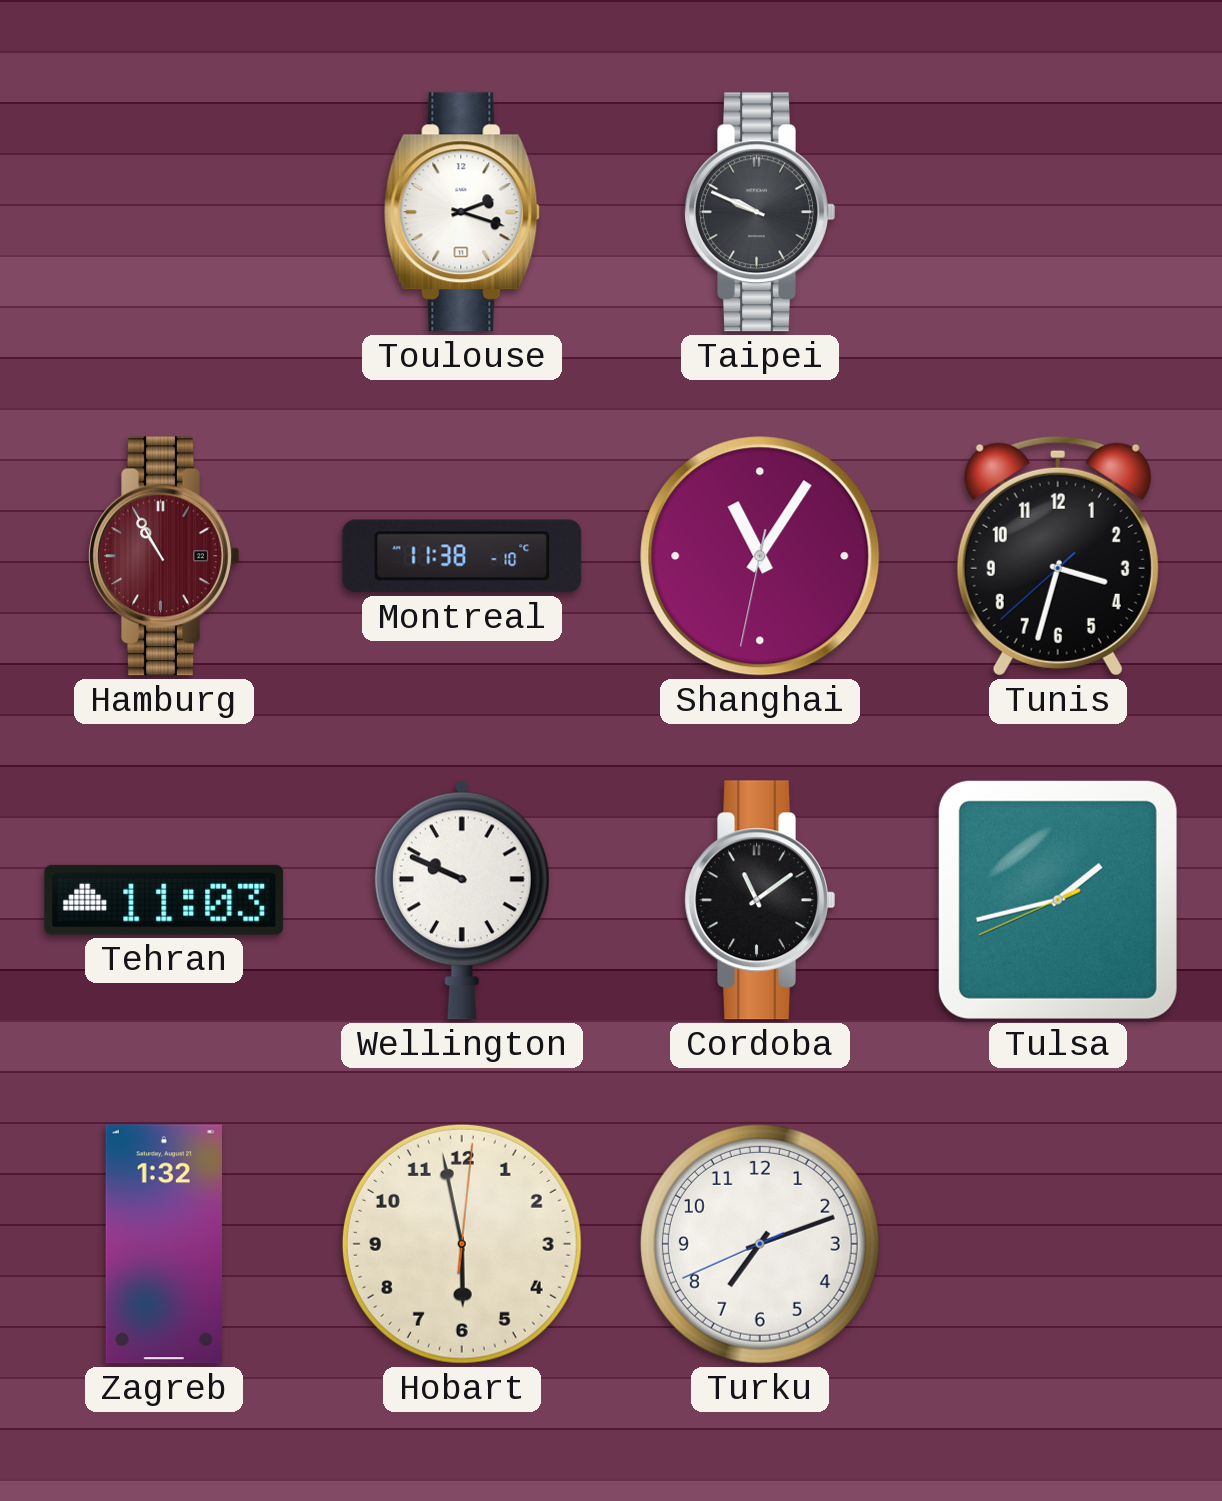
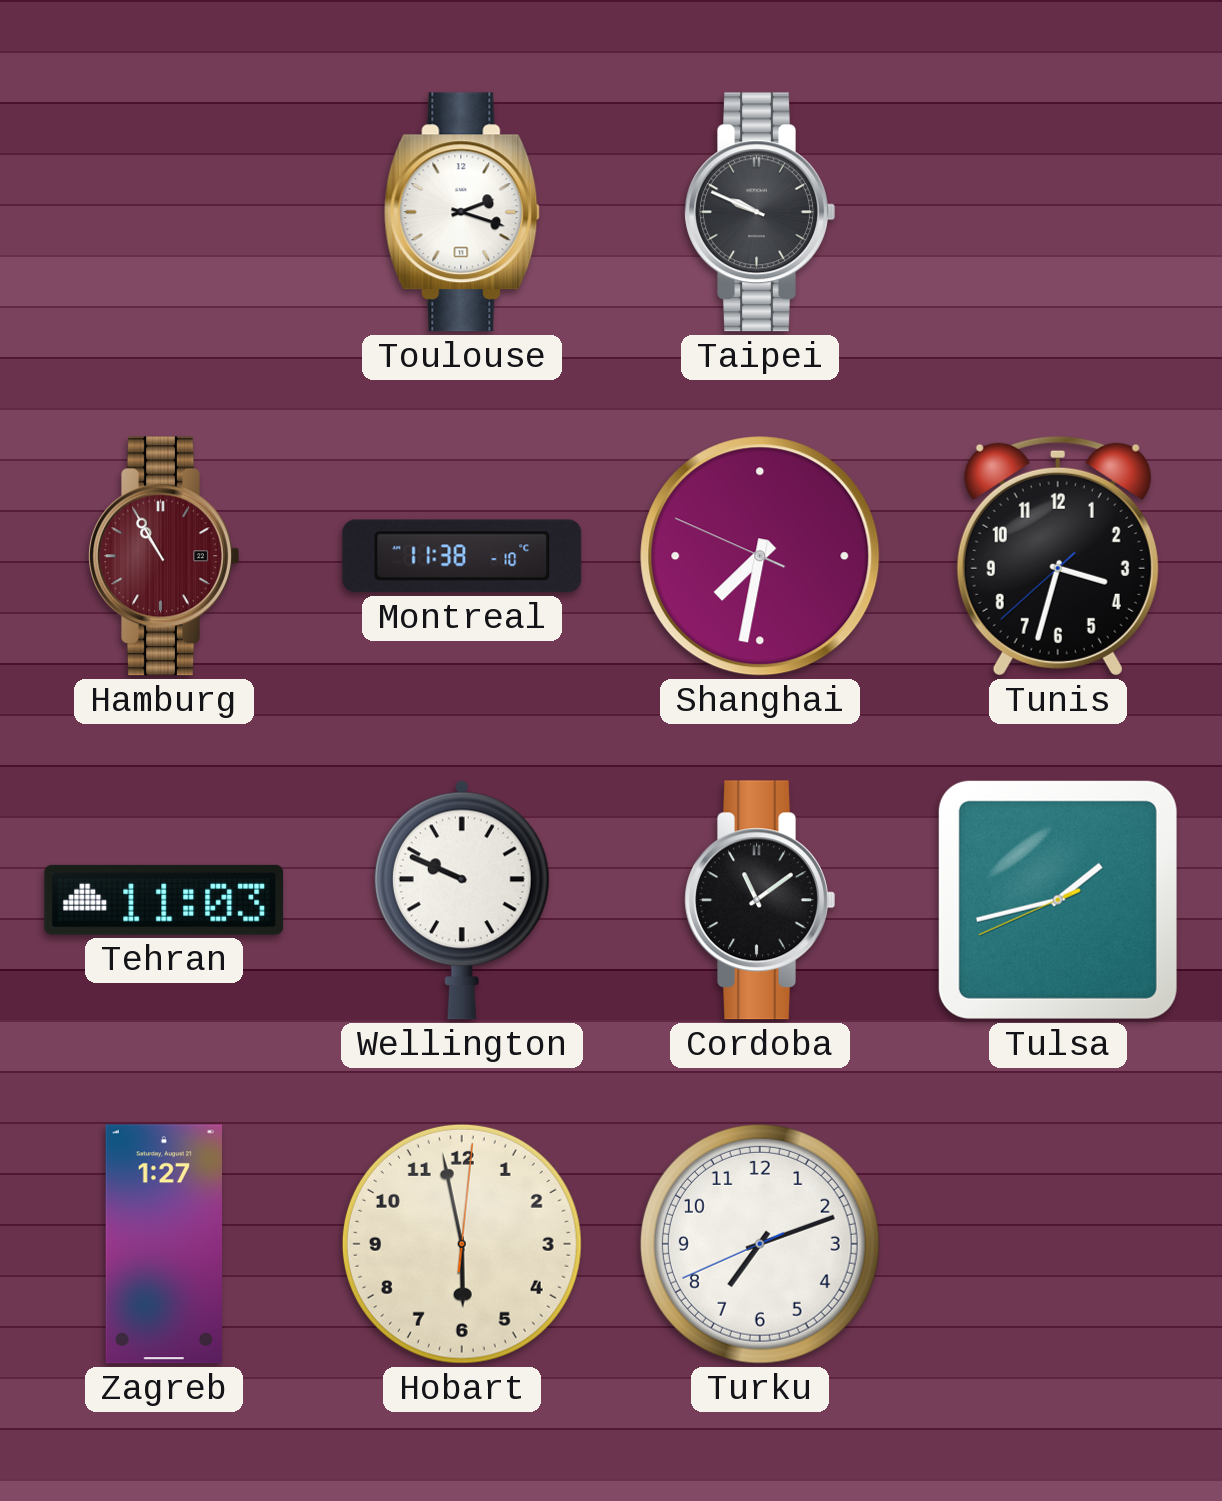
Shanghai: 11:05 -> 7:31 (760, 556)
Zagreb: 1:32 -> 1:27 (164, 1244)
